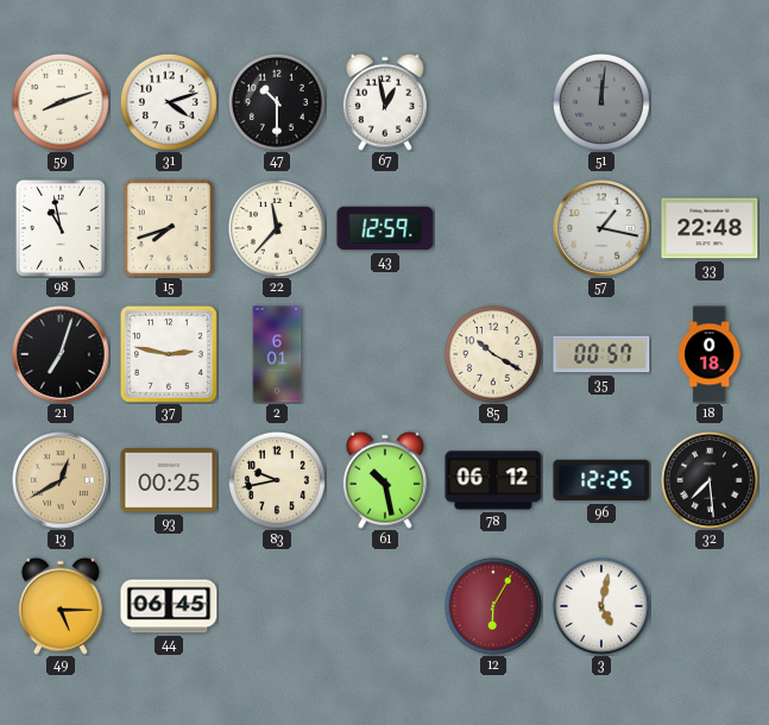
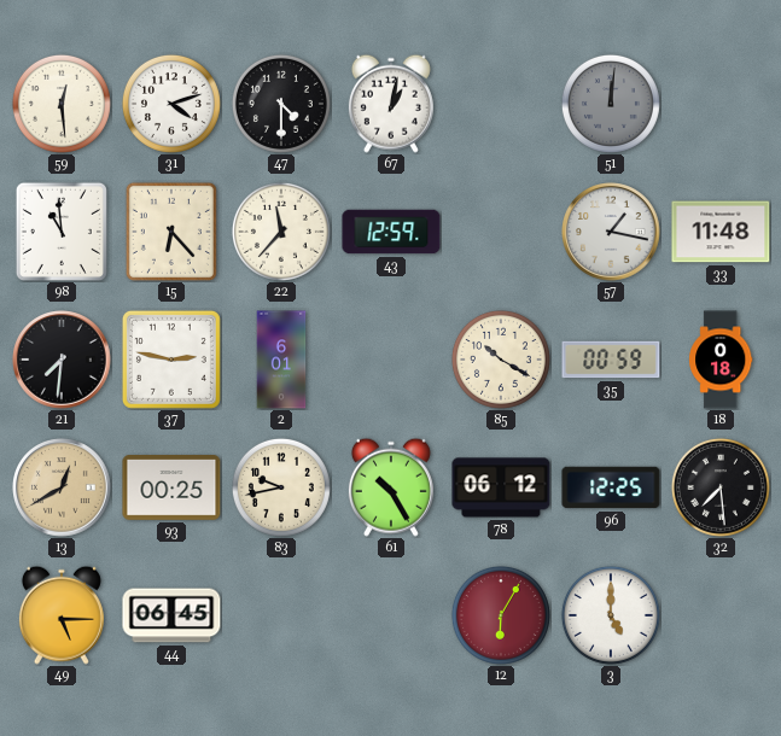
59: 8:12 -> 12:29 (62, 104)
47: 10:30 -> 4:30 (281, 104)
67: 12:58 -> 1:02 (391, 104)
98: 10:58 -> 10:59 (62, 232)
15: 7:42 -> 6:23 (171, 232)
33: 22:48 -> 11:48 (721, 232)
21: 7:03 -> 7:31 (62, 360)
35: 00:57 -> 00:59 (611, 360)
61: 10:28 -> 10:25 (391, 487)
3: 5:02 -> 5:00 (611, 615)
